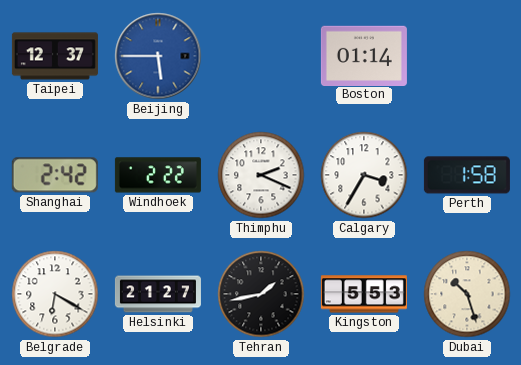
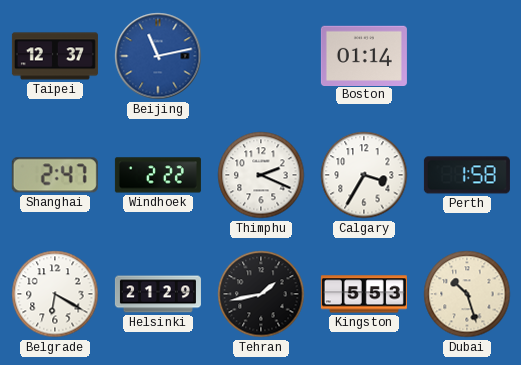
Beijing: 5:45 -> 11:13 (158, 56)
Shanghai: 2:42 -> 2:47 (55, 175)
Helsinki: 21:27 -> 21:29 (158, 294)
